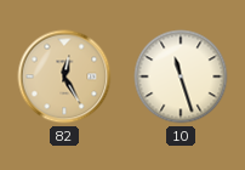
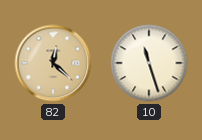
82: 12:25 -> 12:22 (53, 63)
